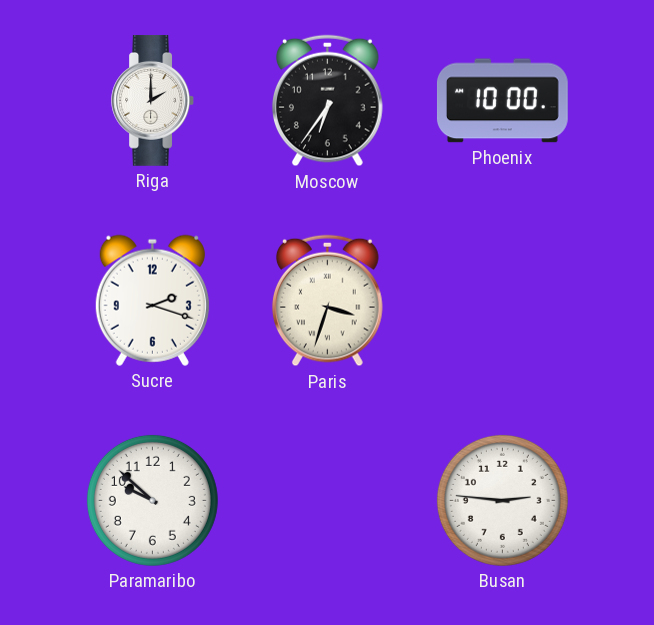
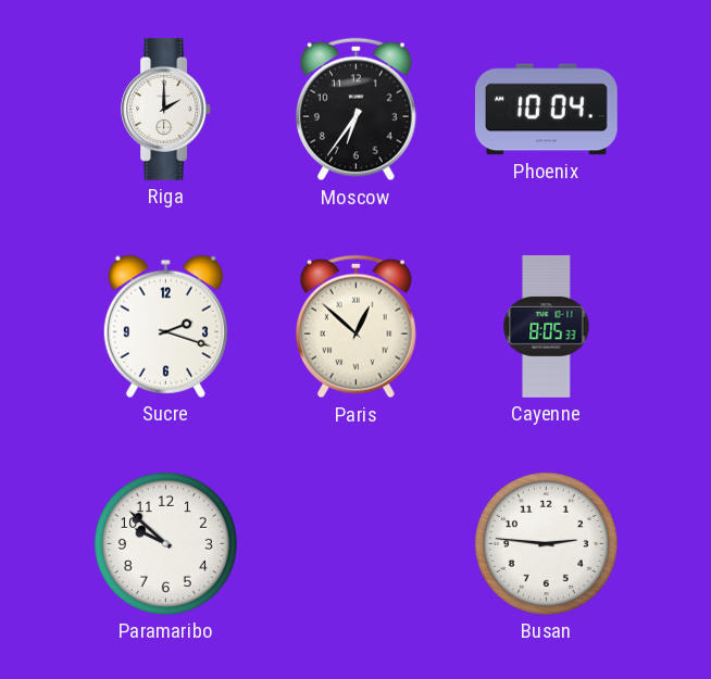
Phoenix: 10:00 -> 10:04 (546, 110)
Paris: 3:33 -> 12:52 (357, 327)
Cayenne: none -> 8:05 (547, 327)
